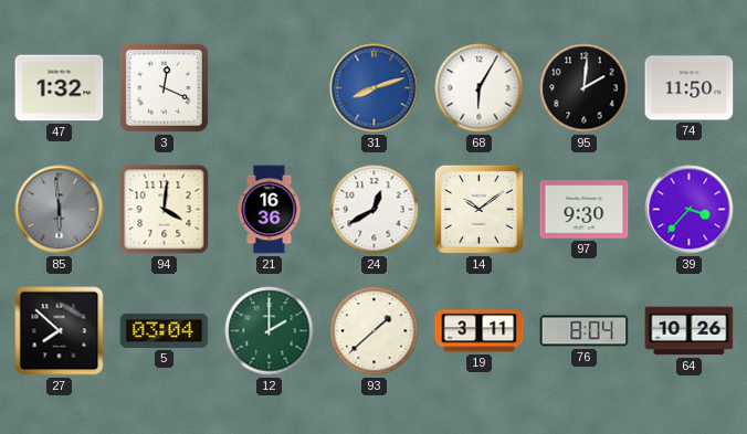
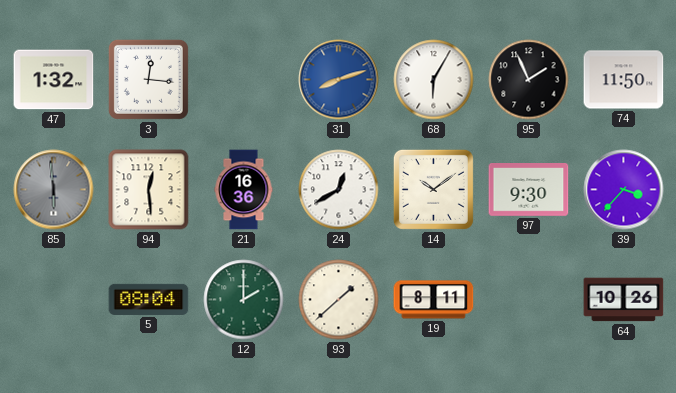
3: 12:19 -> 12:16 (148, 79)
95: 2:01 -> 1:56 (529, 80)
94: 4:01 -> 12:29 (149, 190)
27: 7:52 -> none (60, 331)
5: 03:04 -> 08:04 (149, 299)
19: 3:11 -> 8:11 (434, 300)
76: 8:04 -> none (585, 331)
